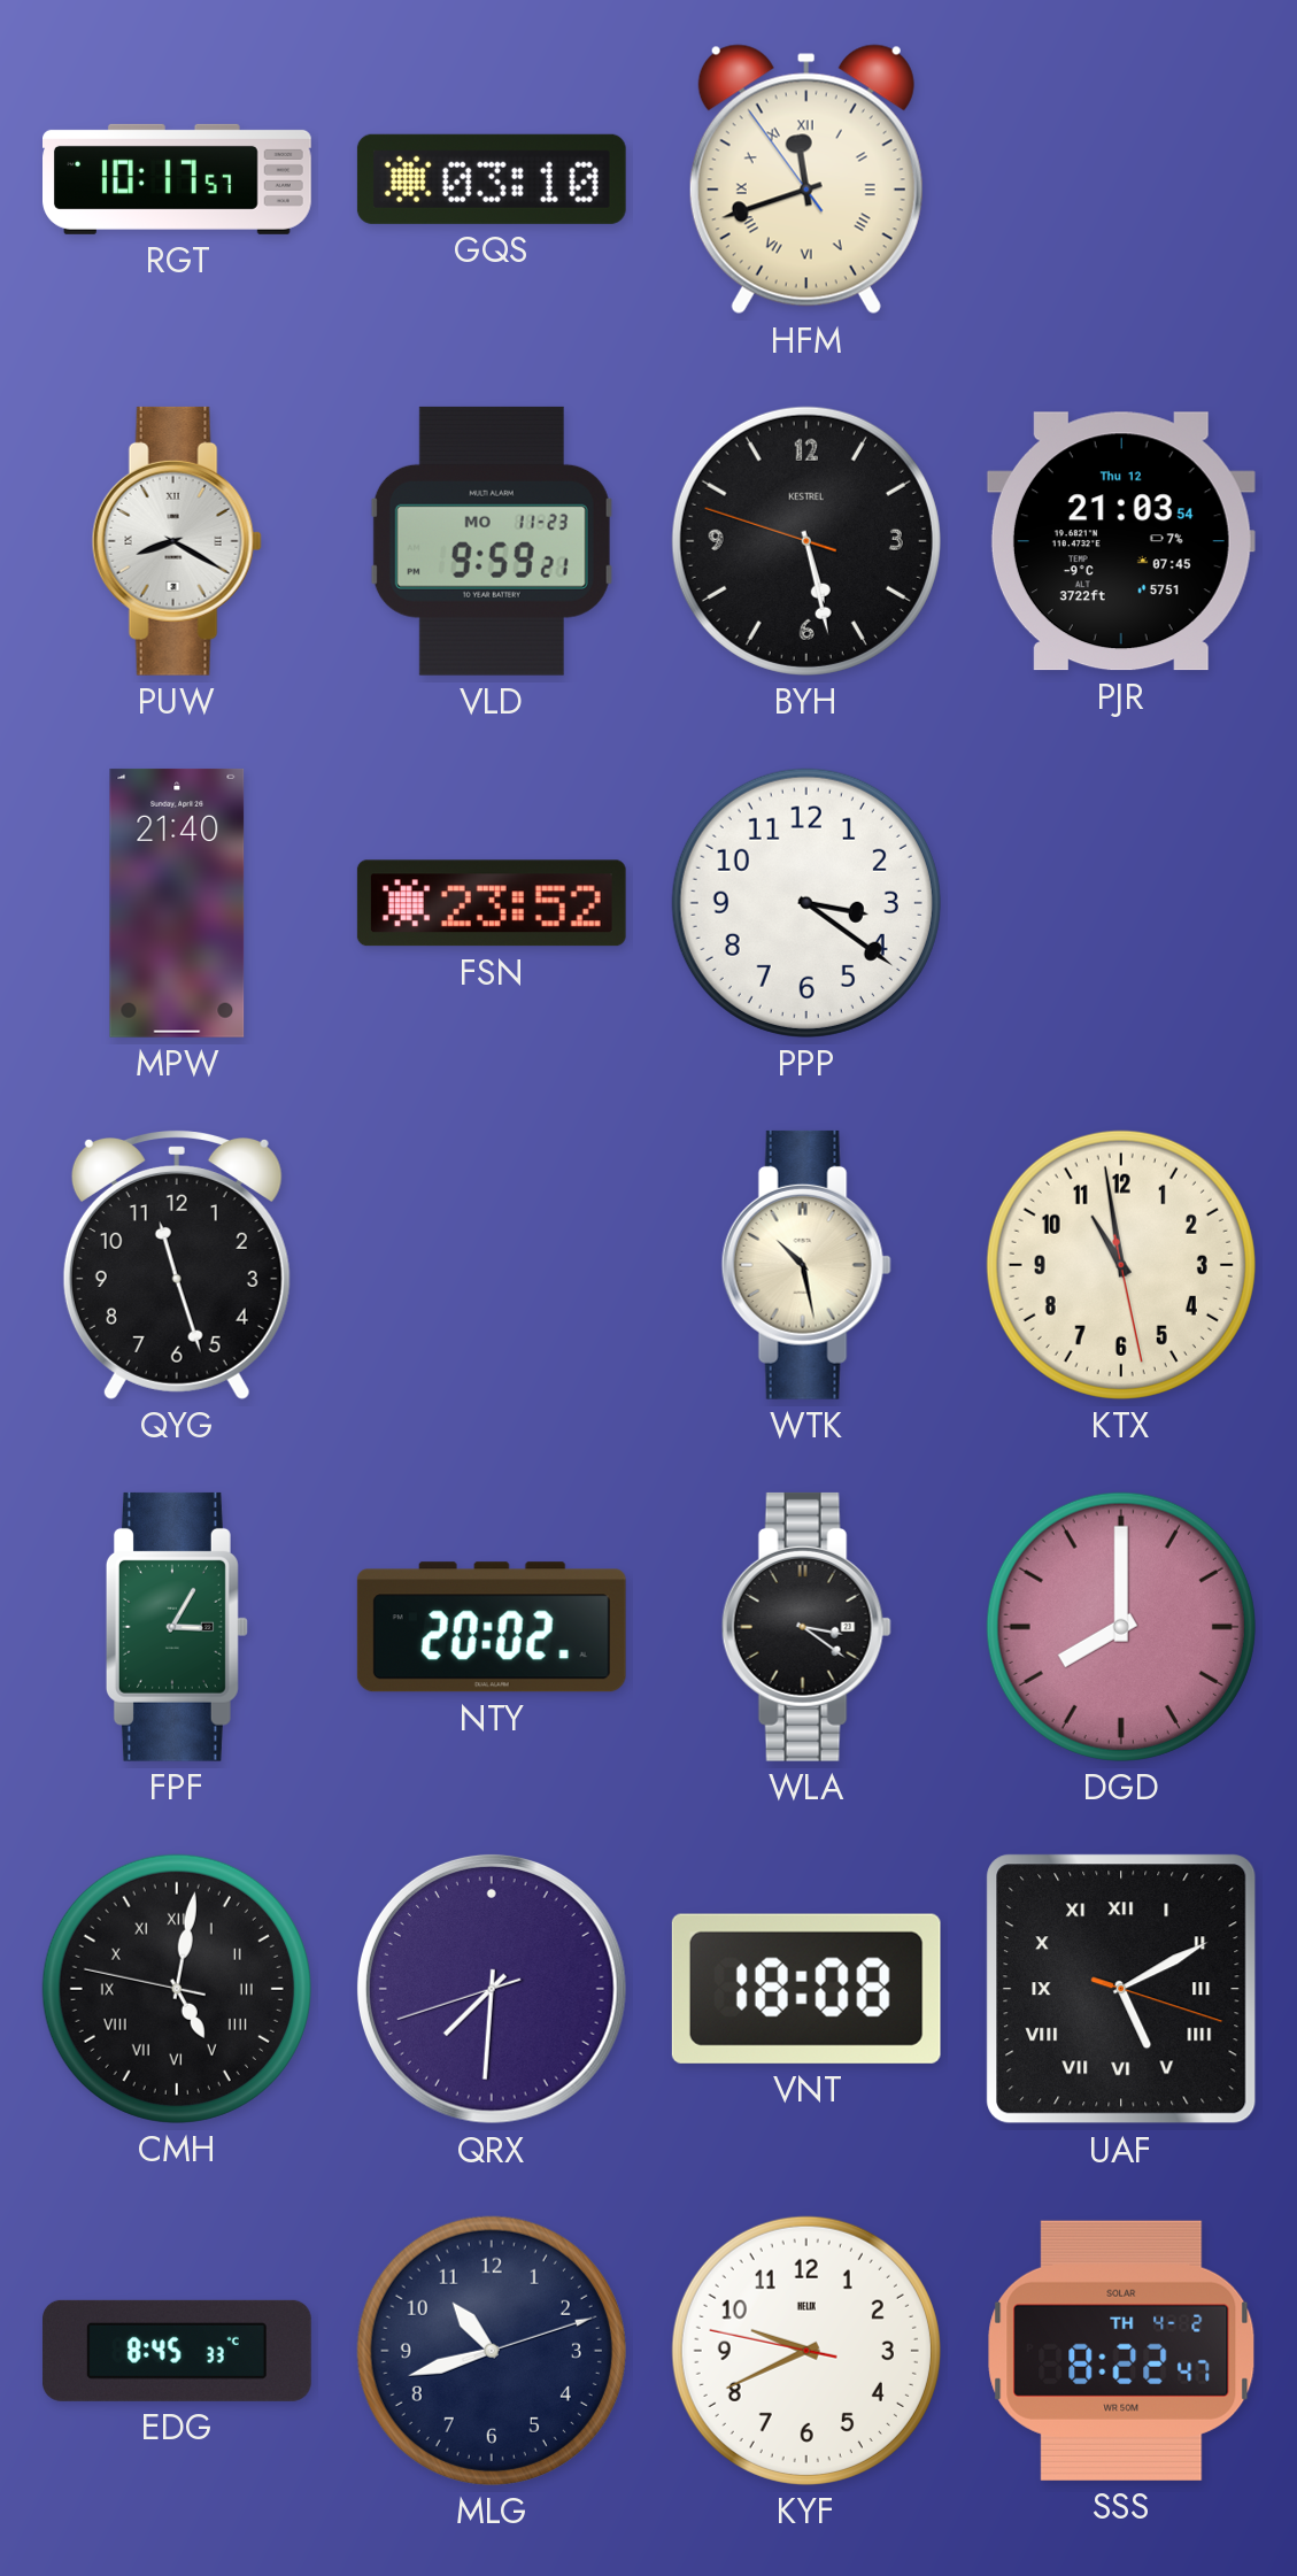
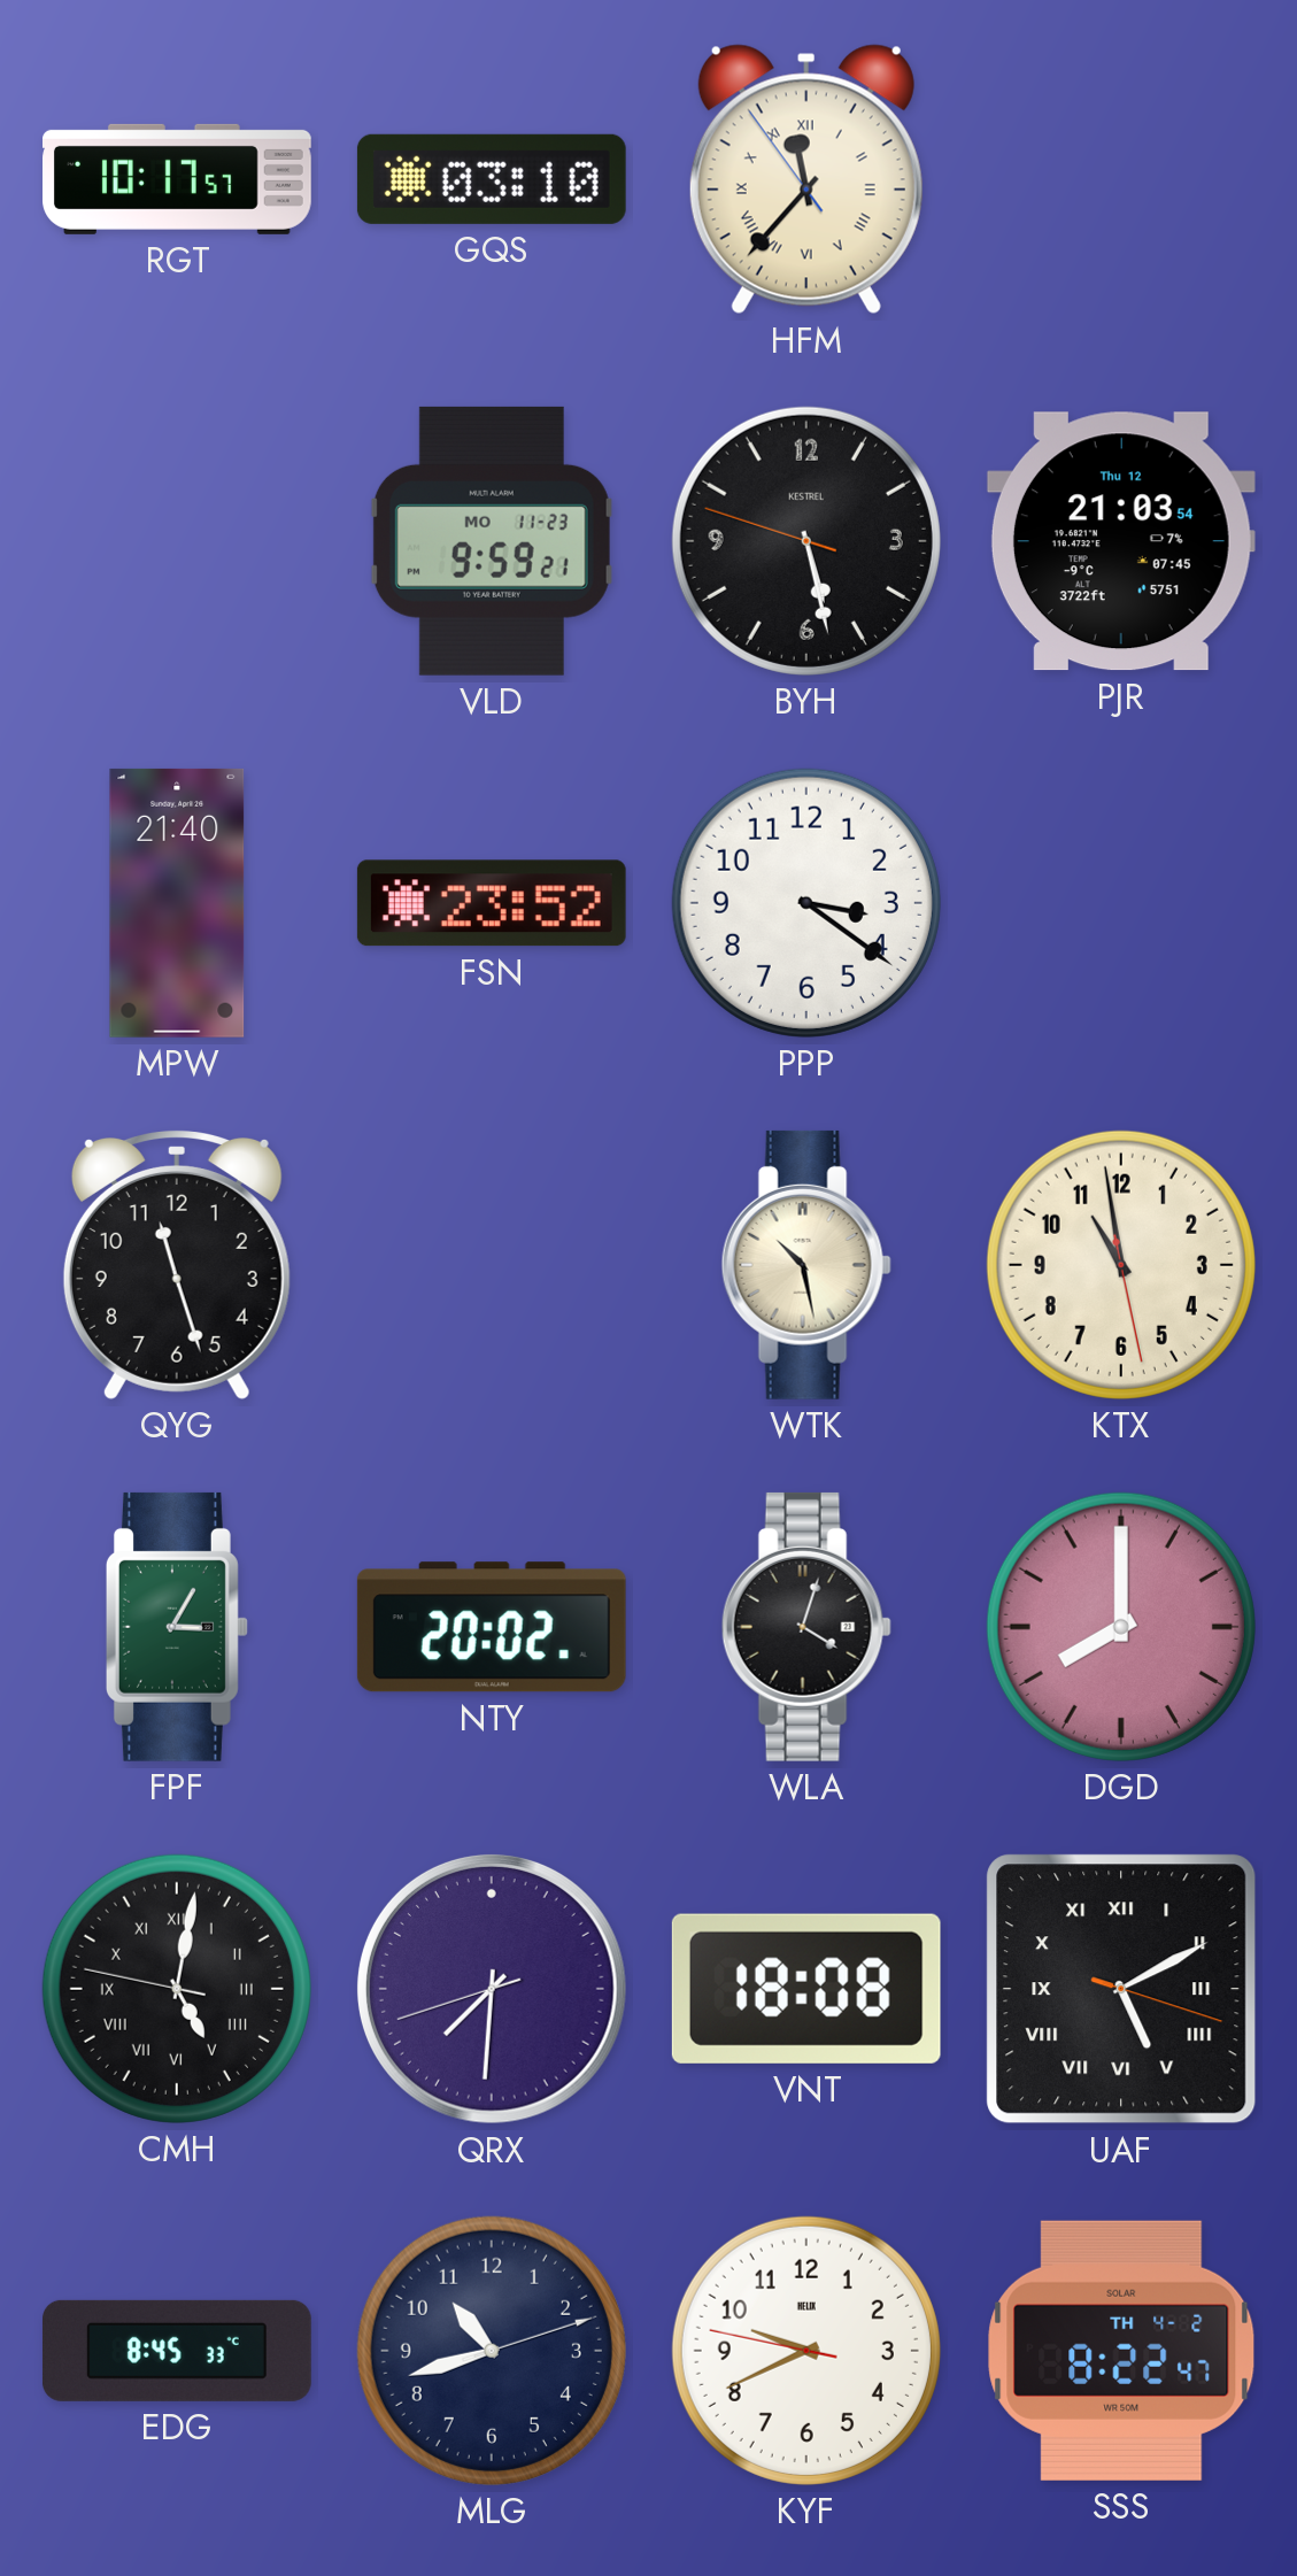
HFM: 11:41 -> 11:36 (806, 179)
PUW: 8:20 -> none (177, 541)
WLA: 3:21 -> 4:03 (806, 1627)
